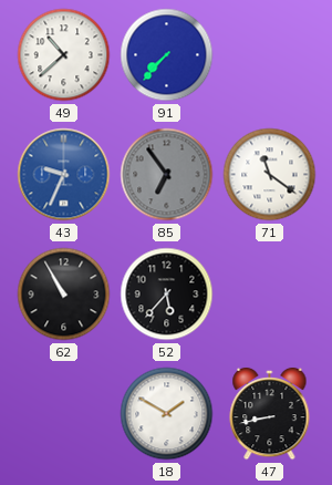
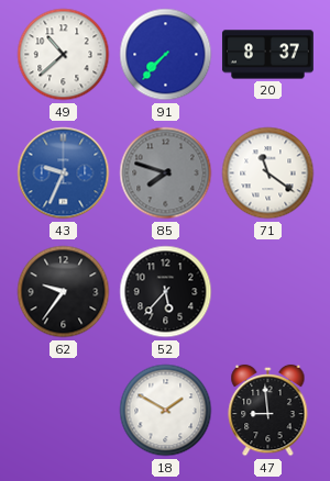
20: none -> 8:37 (267, 55)
85: 6:54 -> 7:48 (166, 174)
62: 10:55 -> 9:36 (64, 292)
47: 8:43 -> 8:59 (268, 411)
